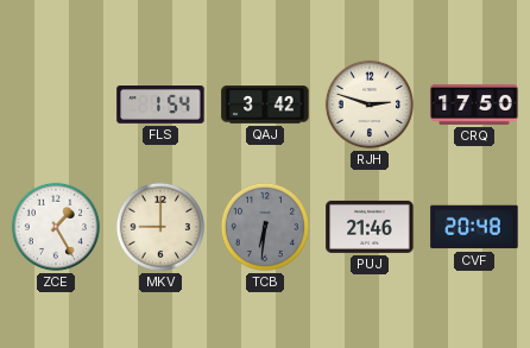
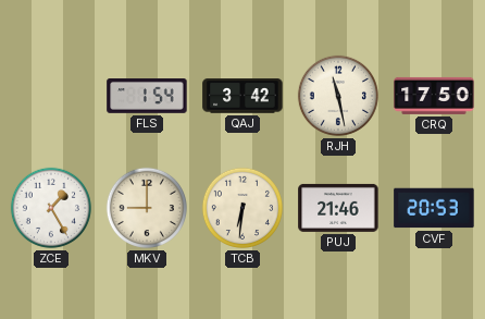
RJH: 2:48 -> 11:28 (338, 96)
TCB dial: grey -> cream (242, 208)
CVF: 20:48 -> 20:53 (434, 208)
